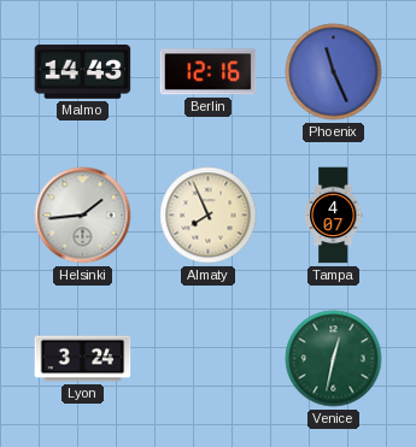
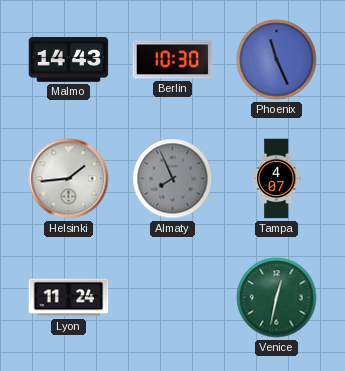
Berlin: 12:16 -> 10:30 (173, 60)
Almaty dial: cream -> grey (173, 179)
Lyon: 3:24 -> 11:24 (69, 298)
